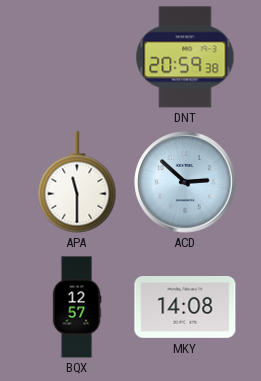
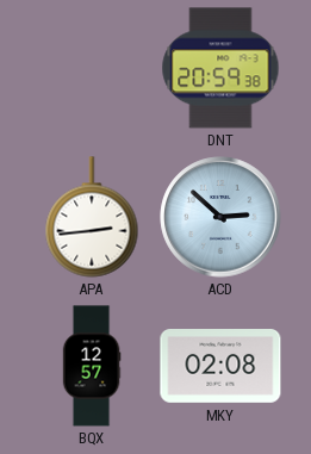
APA: 11:30 -> 2:44 (92, 217)
MKY: 14:08 -> 02:08 (220, 367)
